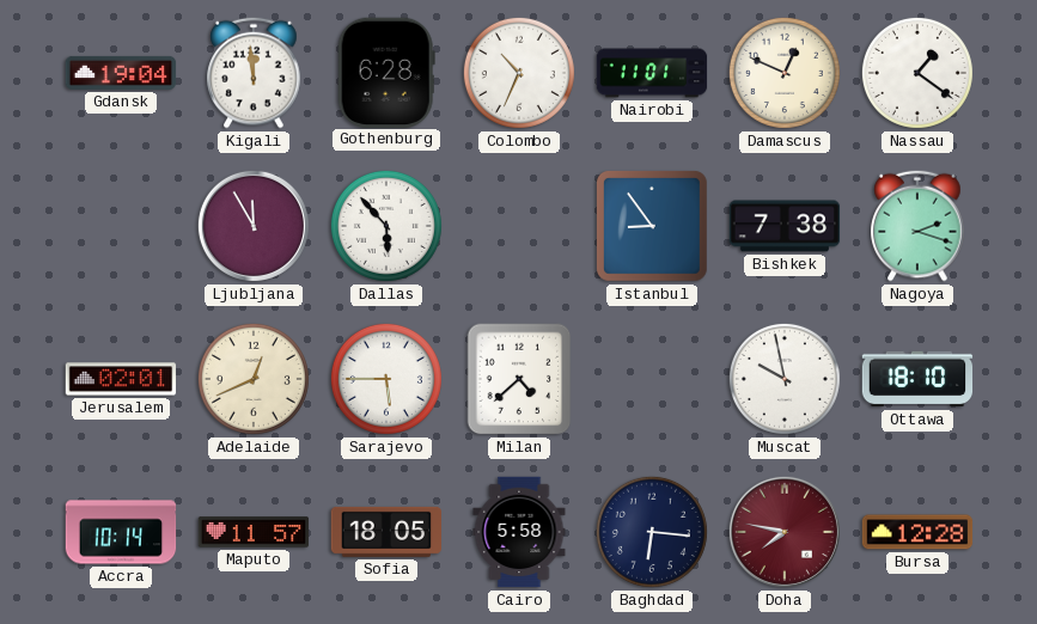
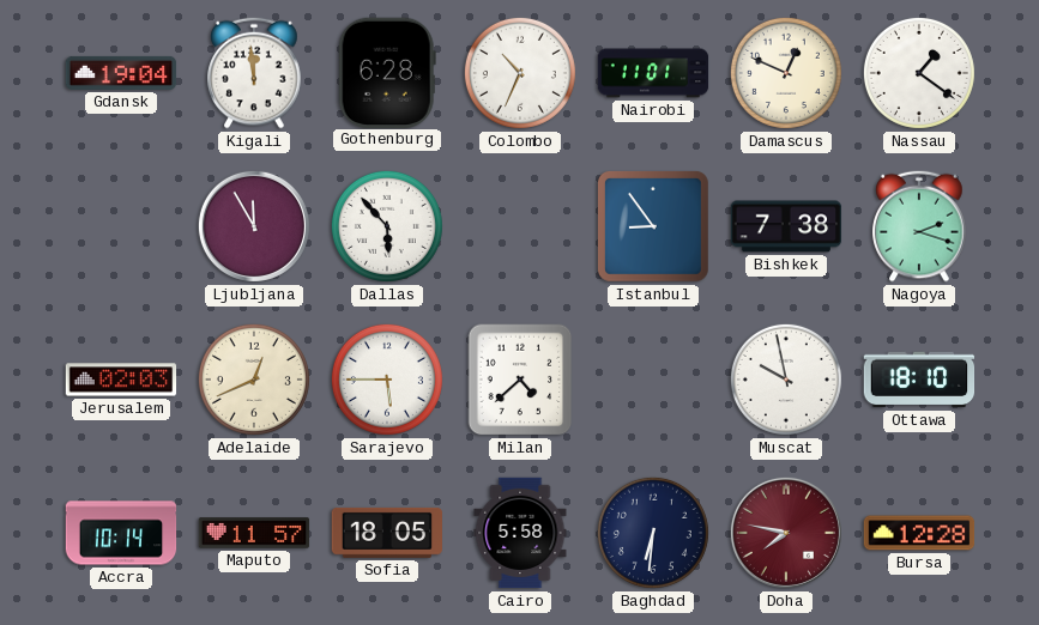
Jerusalem: 02:01 -> 02:03 (121, 380)
Baghdad: 6:16 -> 6:31 (653, 533)
